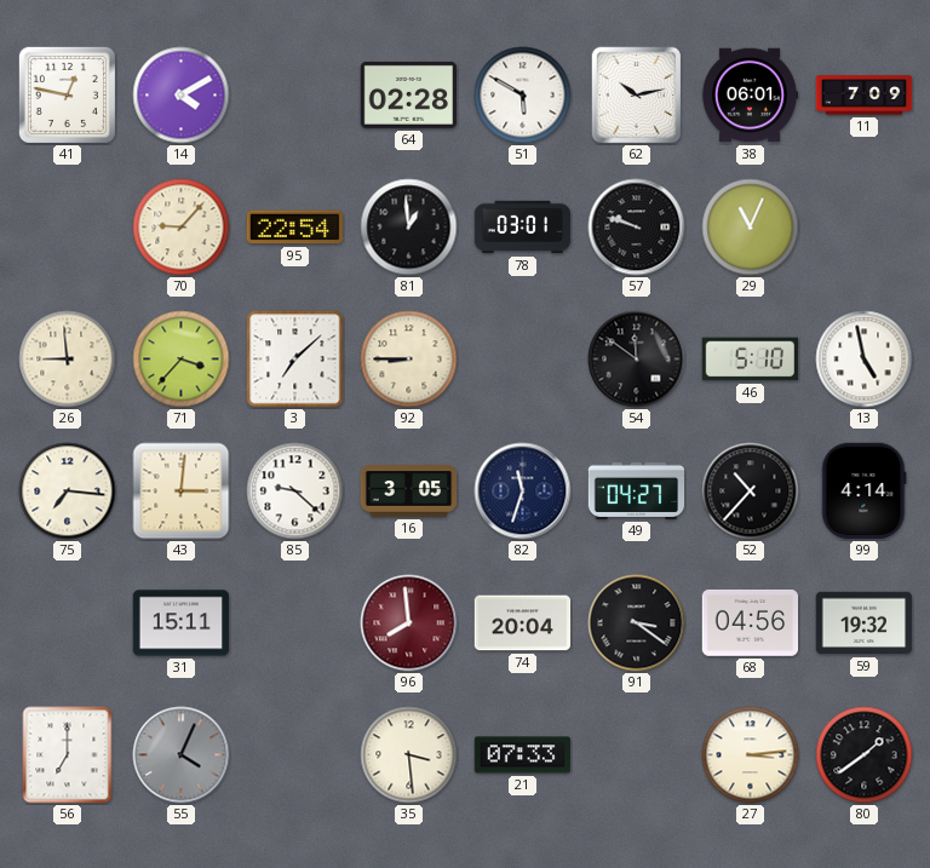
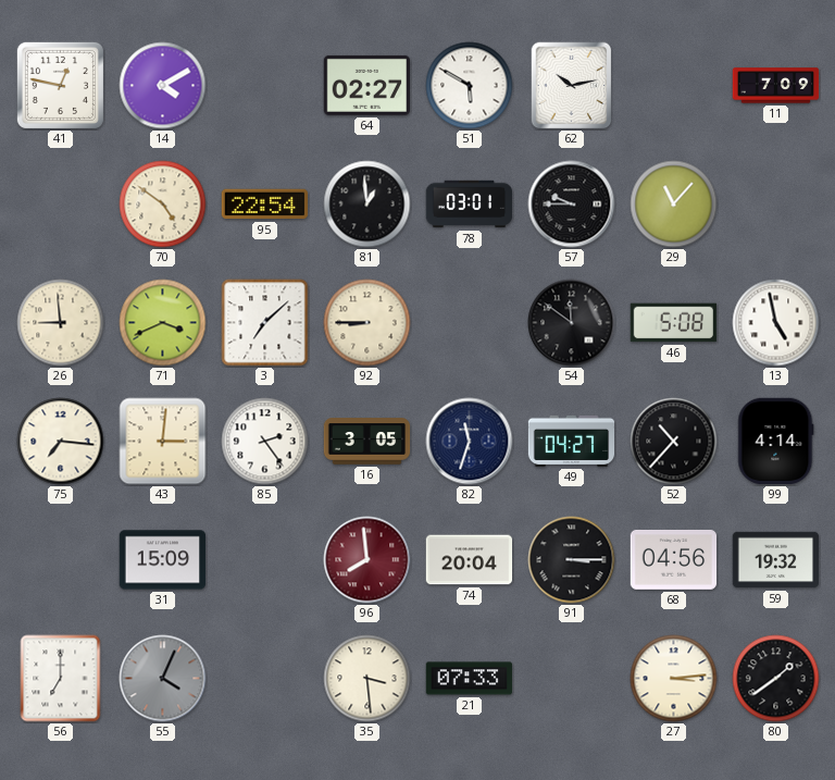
64: 02:28 -> 02:27 (367, 85)
38: 06:01 -> none (750, 96)
70: 9:07 -> 4:51 (163, 205)
57: 9:48 -> 9:45 (572, 205)
29: 11:04 -> 11:07 (674, 205)
71: 3:37 -> 3:41 (163, 323)
46: 5:10 -> 5:08 (674, 323)
85: 9:22 -> 2:24 (265, 442)
31: 15:11 -> 15:09 (163, 560)
91: 3:21 -> 3:15 (572, 560)
